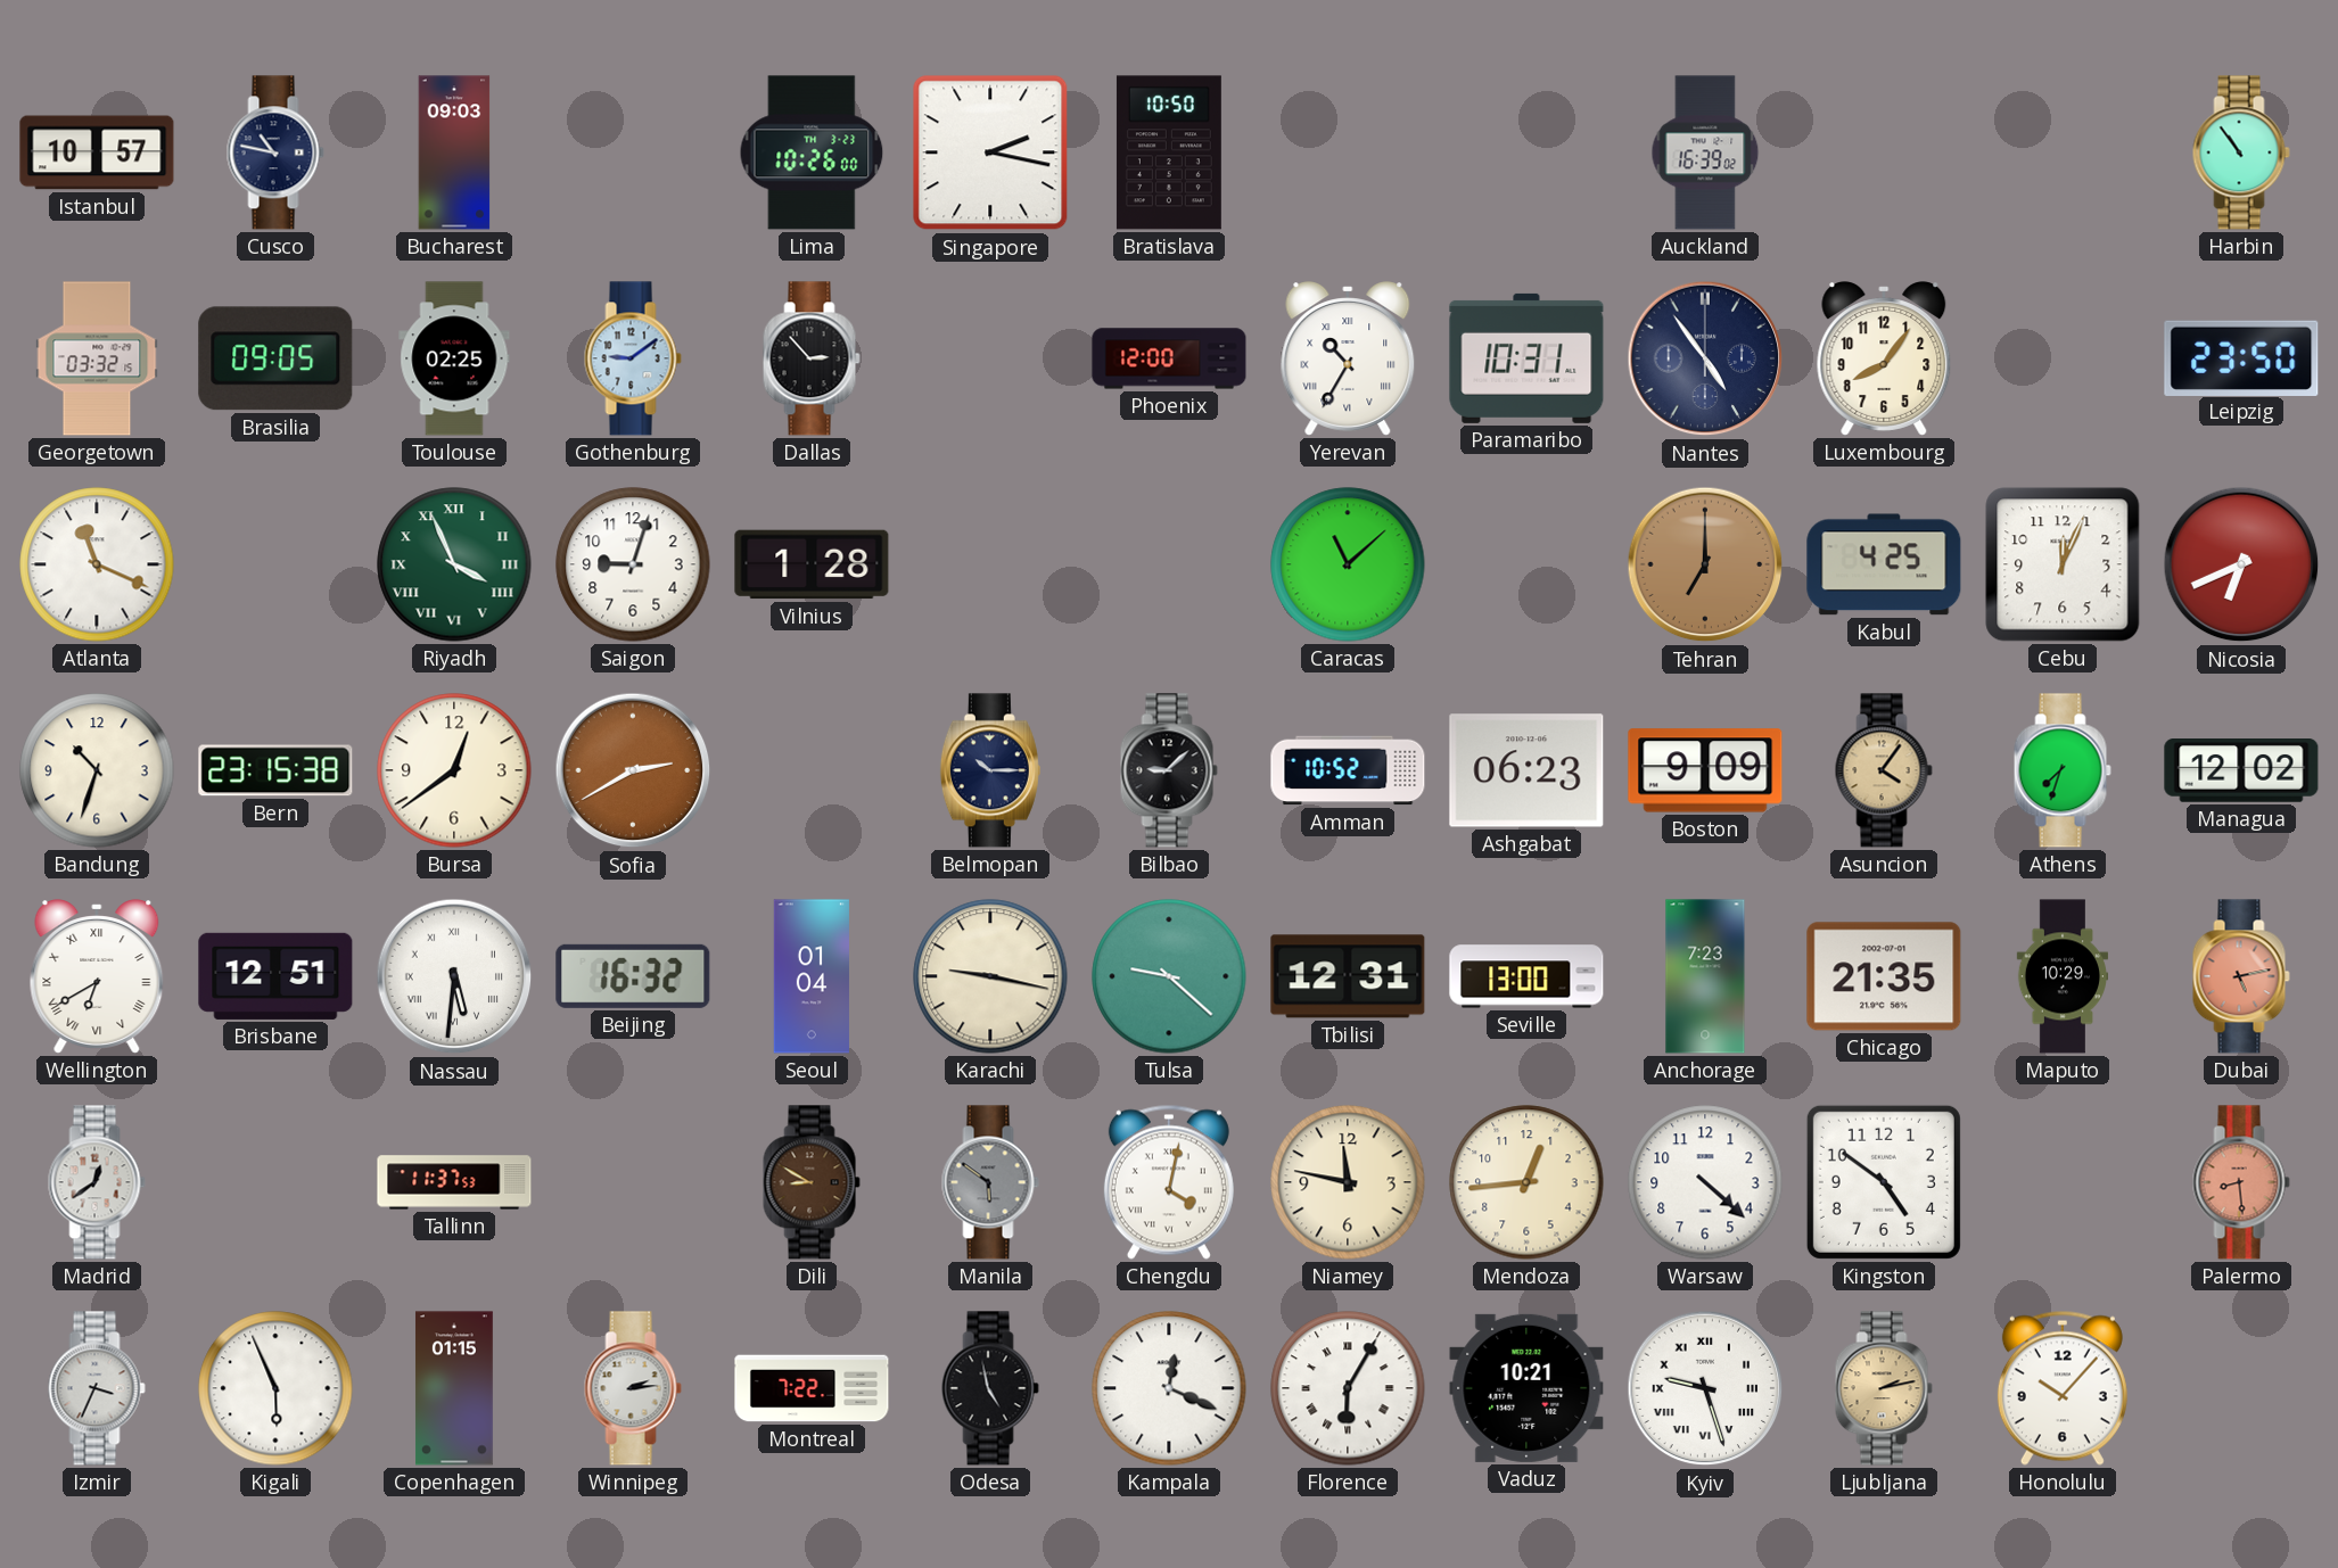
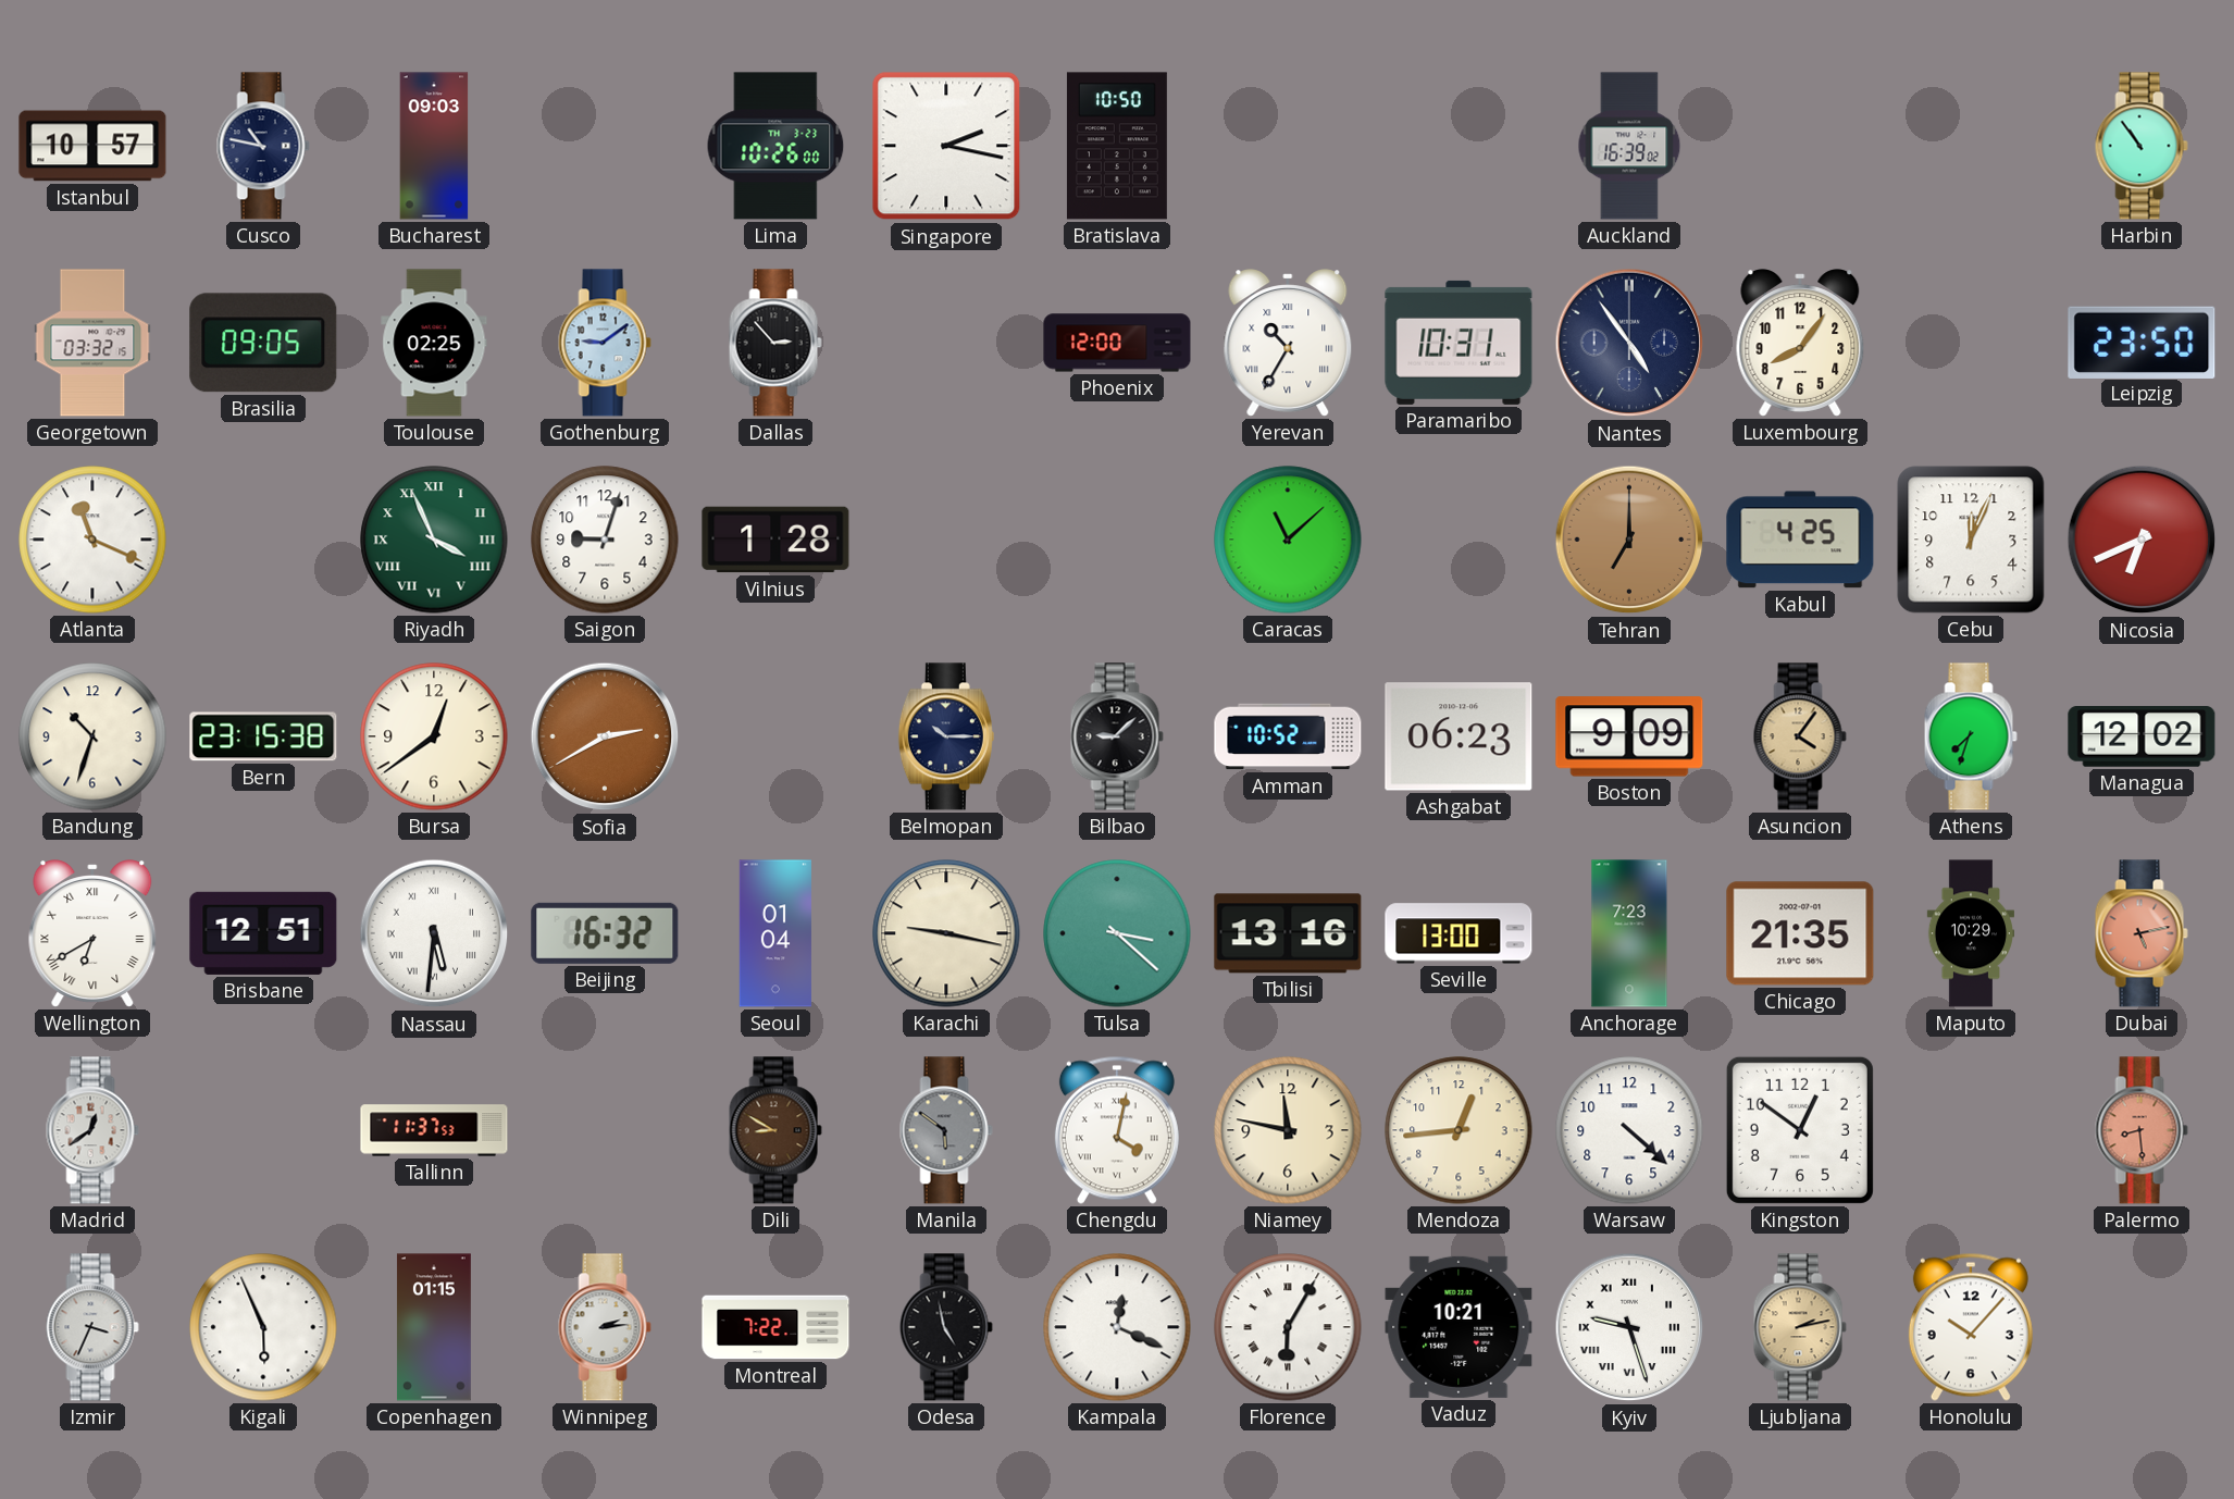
Tulsa: 9:22 -> 3:22 (1117, 933)
Tbilisi: 12:31 -> 13:16 (1288, 933)
Kingston: 4:51 -> 12:51 (1800, 1130)
